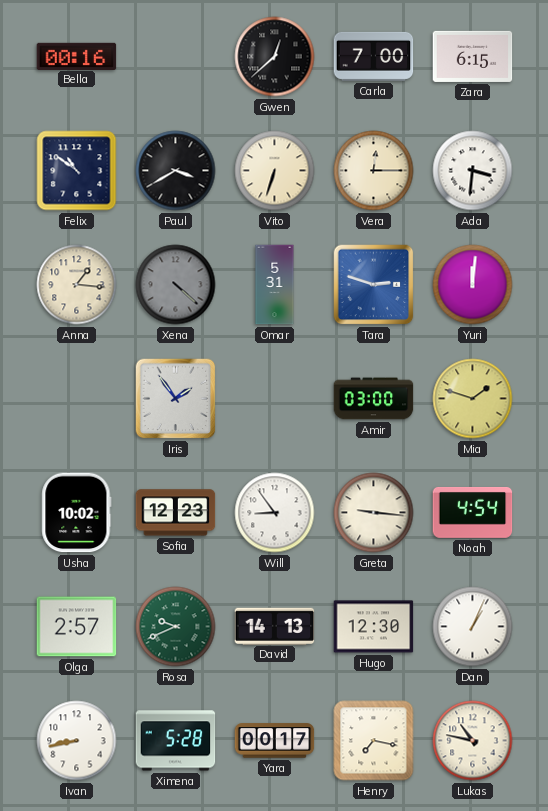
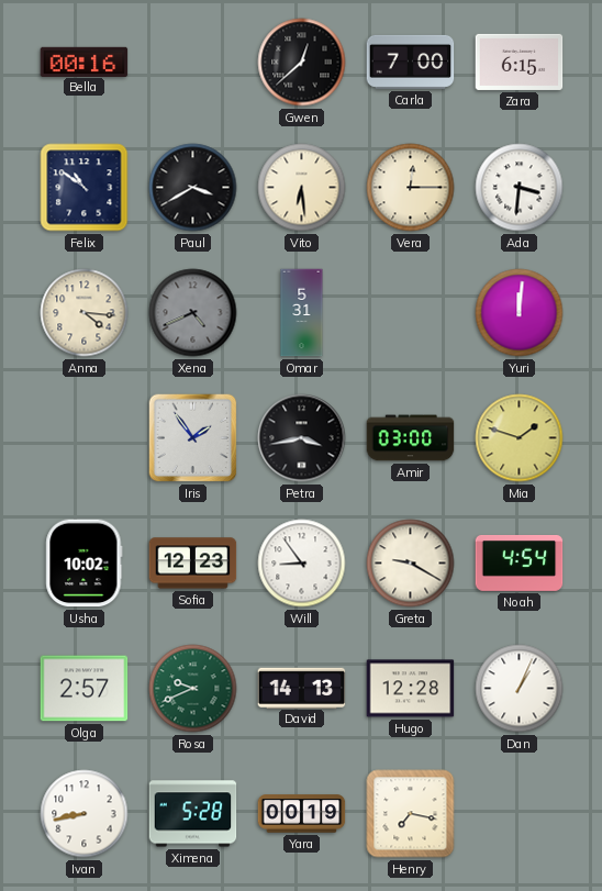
Vito: 6:33 -> 6:29 (302, 188)
Anna: 1:16 -> 4:16 (85, 313)
Xena: 4:22 -> 4:41 (193, 313)
Tara: 2:48 -> none (374, 285)
Petra: none -> 3:43 (302, 438)
Greta: 9:16 -> 9:20 (411, 564)
Hugo: 12:30 -> 12:28 (411, 689)
Yara: 00:17 -> 00:19 (302, 814)
Lukas: 10:47 -> none (473, 741)
